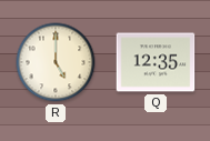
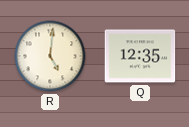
R: 5:00 -> 5:01 (50, 56)
